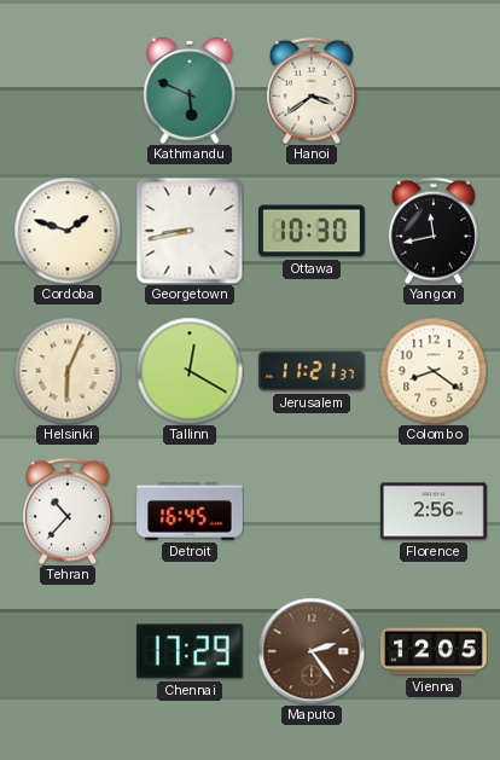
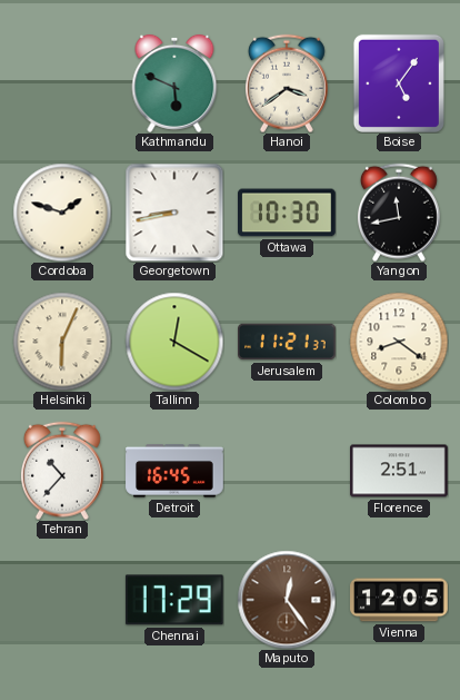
Boise: none -> 5:06 (399, 83)
Florence: 2:56 -> 2:51 (400, 471)
Maputo: 2:24 -> 12:24 (287, 600)
